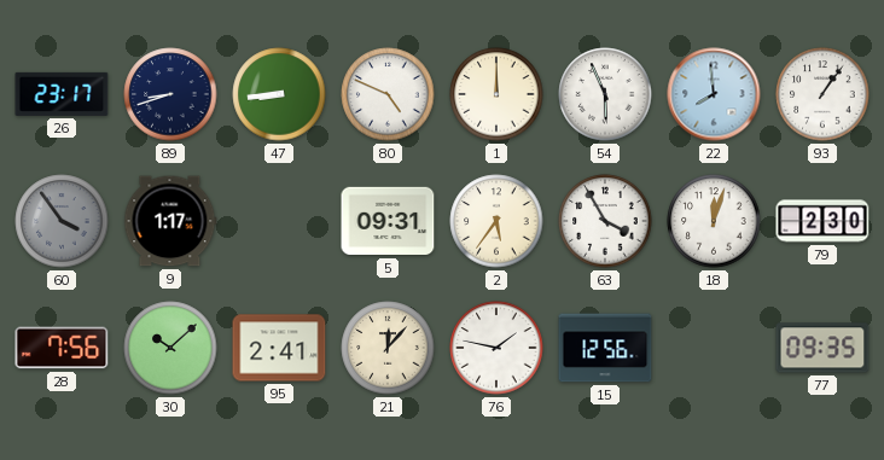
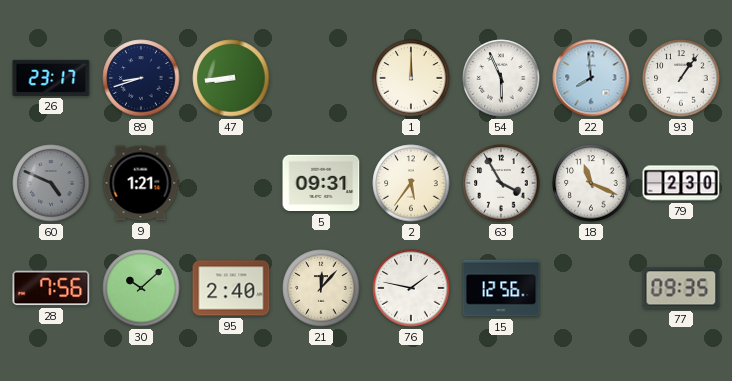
80: 4:49 -> none (388, 94)
60: 3:54 -> 4:49 (51, 183)
9: 1:17 -> 1:21 (141, 183)
18: 12:03 -> 11:19 (591, 183)
95: 2:41 -> 2:40 (231, 288)
